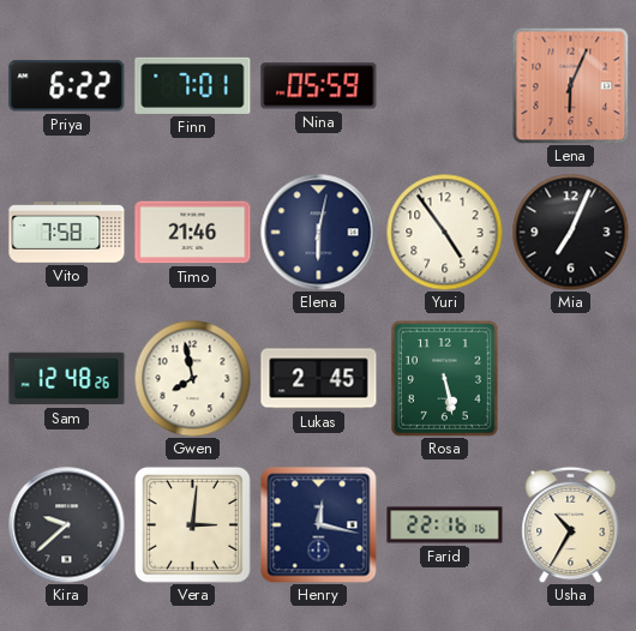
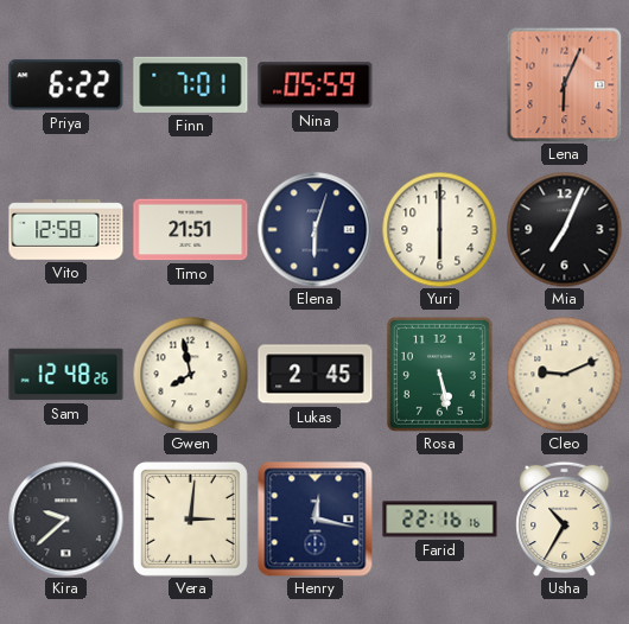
Vito: 7:58 -> 12:58 (66, 230)
Timo: 21:46 -> 21:51 (191, 230)
Elena: 6:02 -> 6:03 (316, 230)
Yuri: 4:54 -> 6:00 (439, 229)
Cleo: none -> 9:11 (564, 374)
